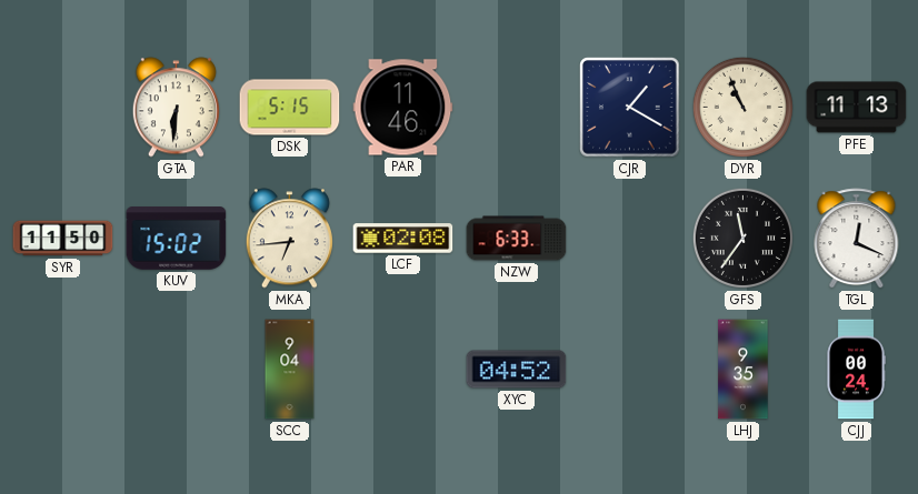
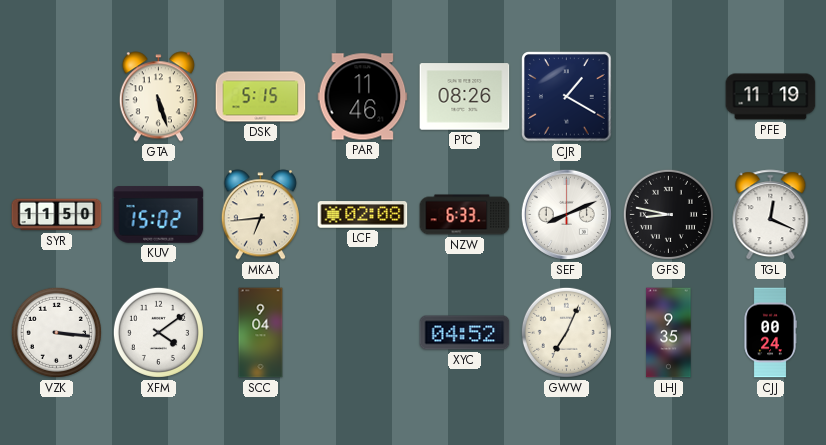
GTA: 6:31 -> 5:27 (158, 97)
PTC: none -> 08:26 (465, 97)
DYR: 10:56 -> none (742, 107)
PFE: 11:13 -> 11:19 (771, 97)
SEF: none -> 8:11 (566, 214)
GFS: 11:36 -> 8:47 (668, 214)
VZK: none -> 3:16 (56, 332)
XFM: none -> 4:09 (158, 332)
GWW: none -> 7:04 (566, 332)
